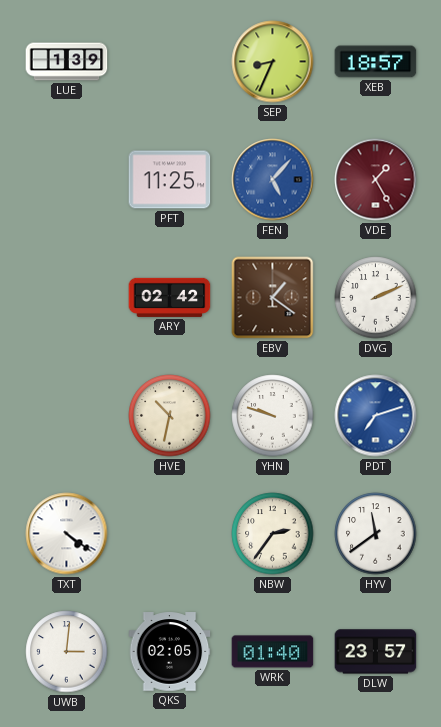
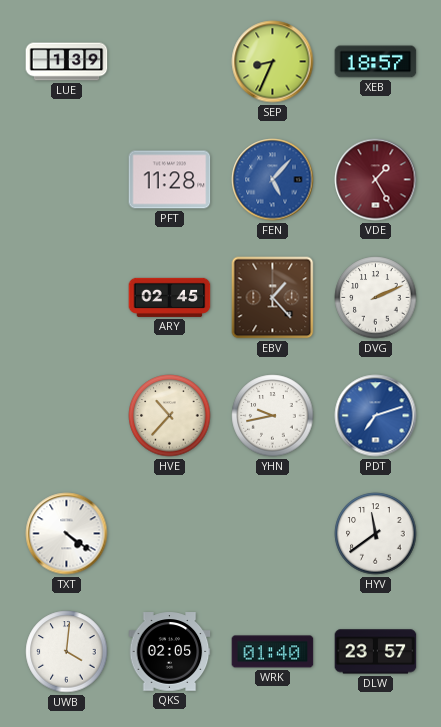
PFT: 11:25 -> 11:28 (170, 180)
ARY: 02:42 -> 02:45 (170, 297)
EBV: 1:21 -> 1:23 (273, 298)
HVE: 10:32 -> 10:37 (170, 416)
YHN: 9:48 -> 9:43 (273, 416)
NBW: 2:36 -> none (273, 534)
UWB: 3:01 -> 4:01 (67, 652)
